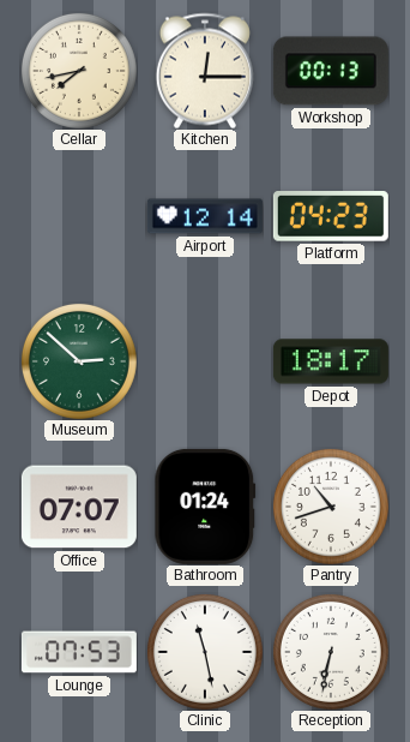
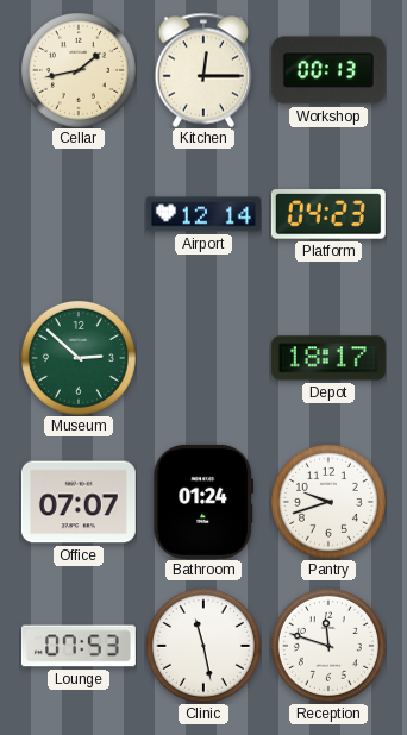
Cellar: 7:43 -> 1:43 (79, 70)
Pantry: 10:42 -> 9:42 (328, 502)
Reception: 6:32 -> 11:48 (328, 646)
